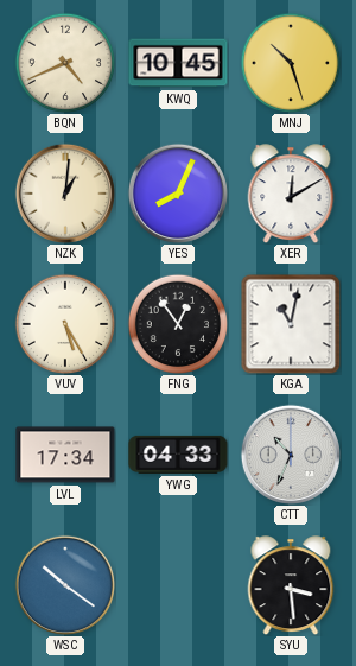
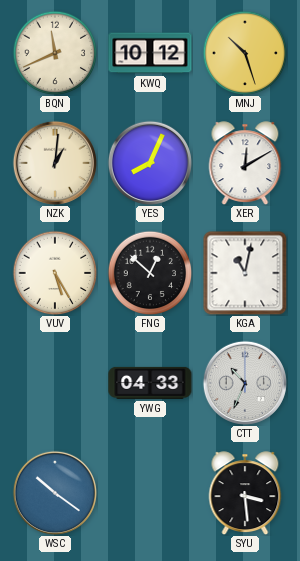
BQN: 4:41 -> 11:41 (55, 53)
KWQ: 10:45 -> 10:12 (150, 53)
FNG: 12:54 -> 12:52 (150, 273)
LVL: 17:34 -> none (65, 455)
